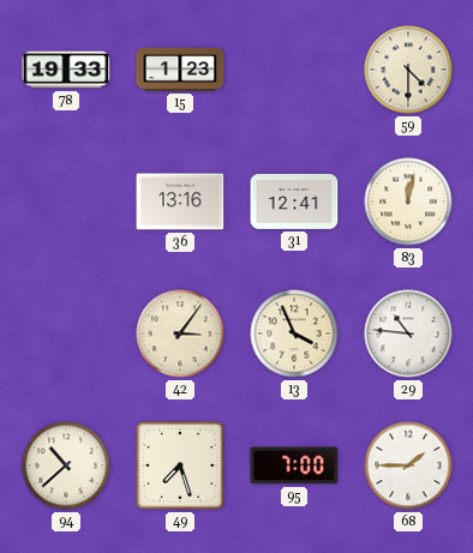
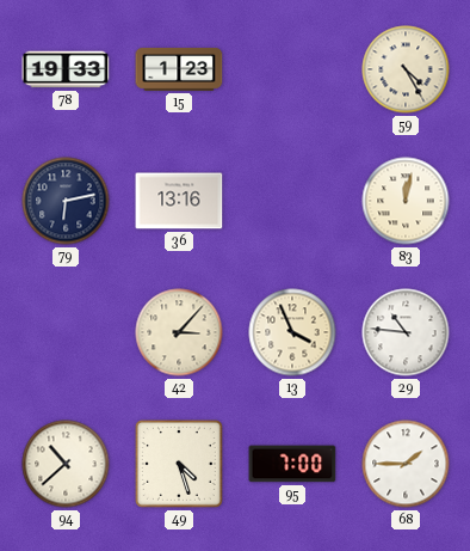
59: 4:30 -> 4:25 (406, 69)
79: none -> 6:13 (66, 201)
31: 12:41 -> none (294, 202)
42: 3:06 -> 3:07 (179, 332)
49: 7:27 -> 4:27 (179, 464)
